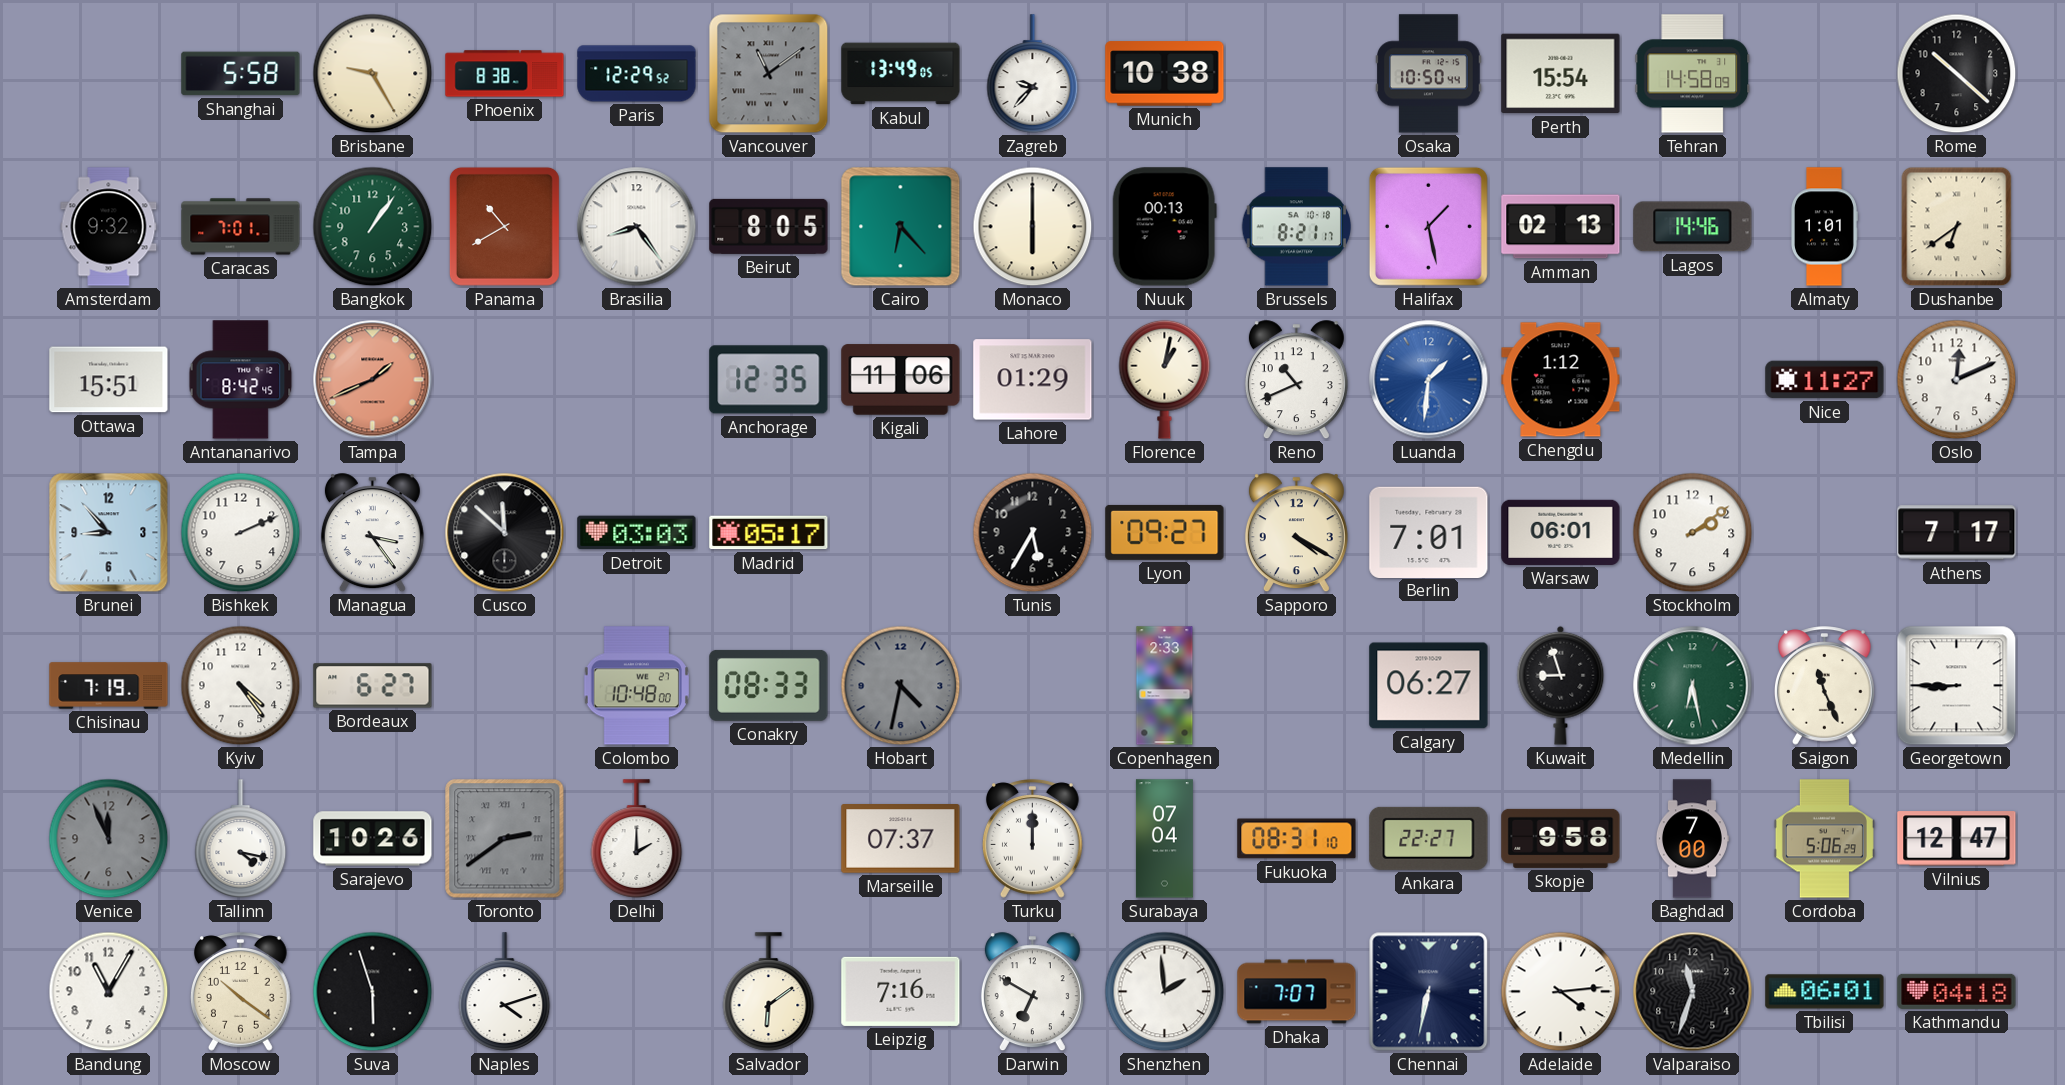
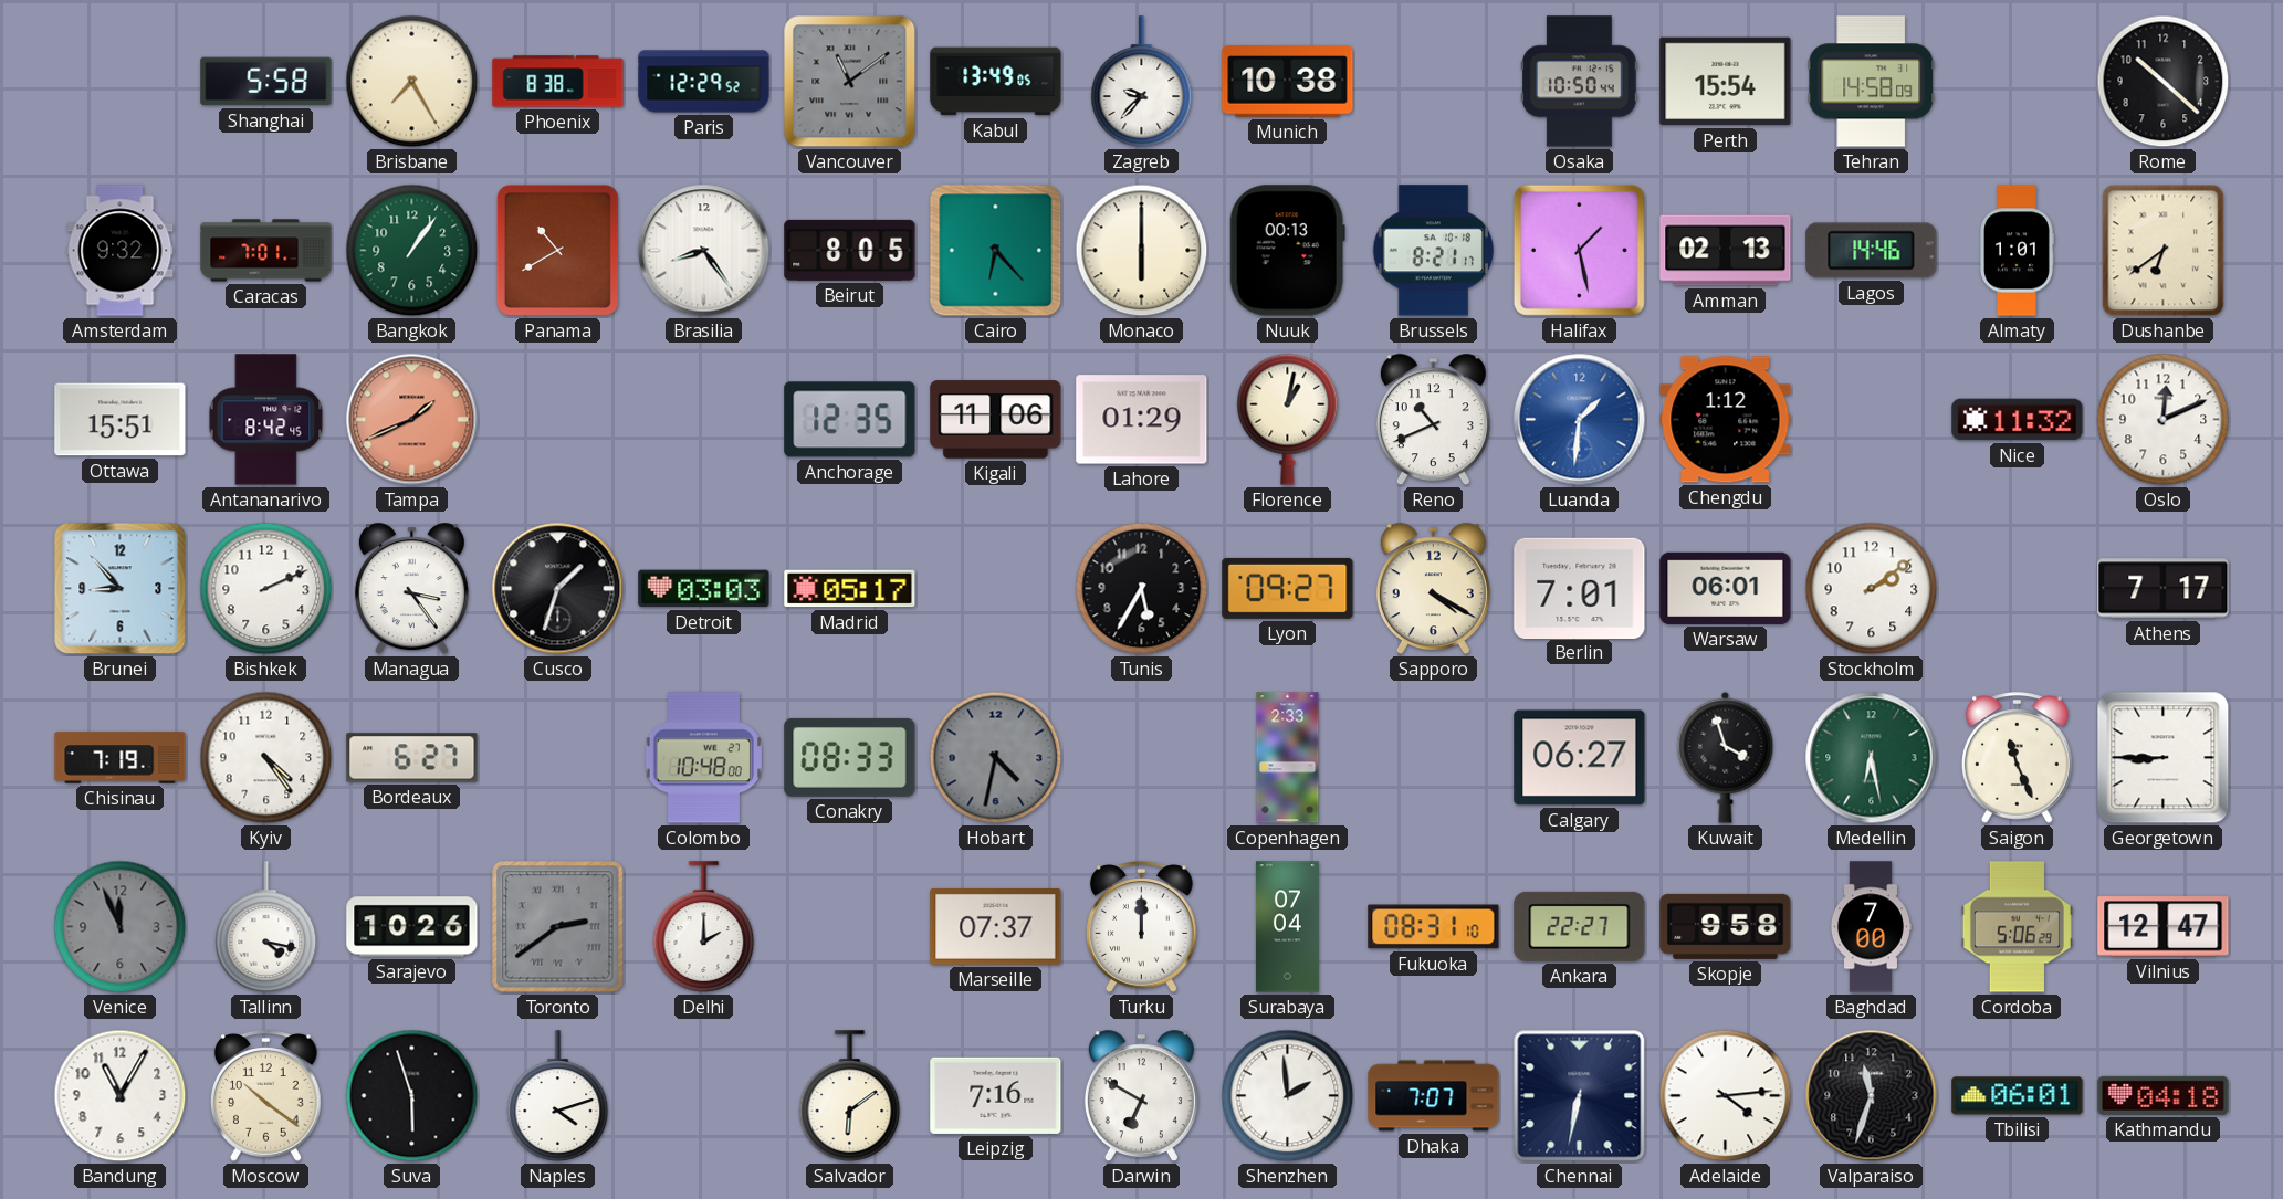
Brisbane: 9:25 -> 7:25 (412, 82)
Nice: 11:27 -> 11:32 (2018, 420)
Cusco: 11:52 -> 1:33 (558, 589)
Kuwait: 8:57 -> 3:57 (1726, 757)
